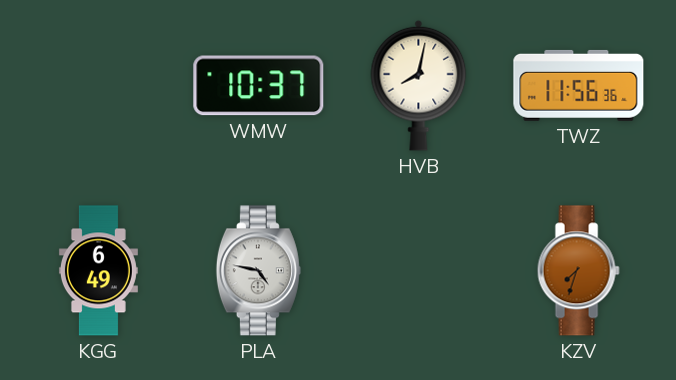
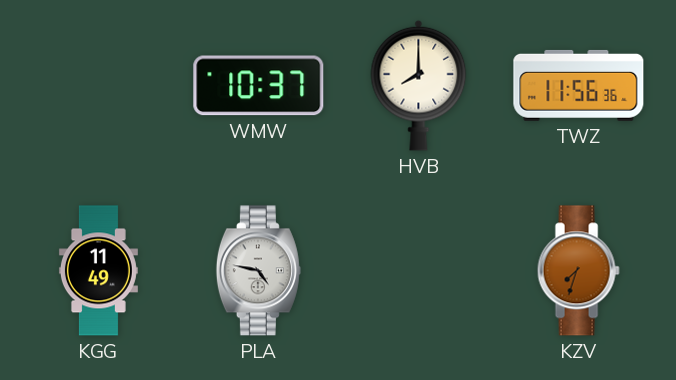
HVB: 8:02 -> 8:00 (419, 85)
KGG: 6:49 -> 11:49 (98, 271)
